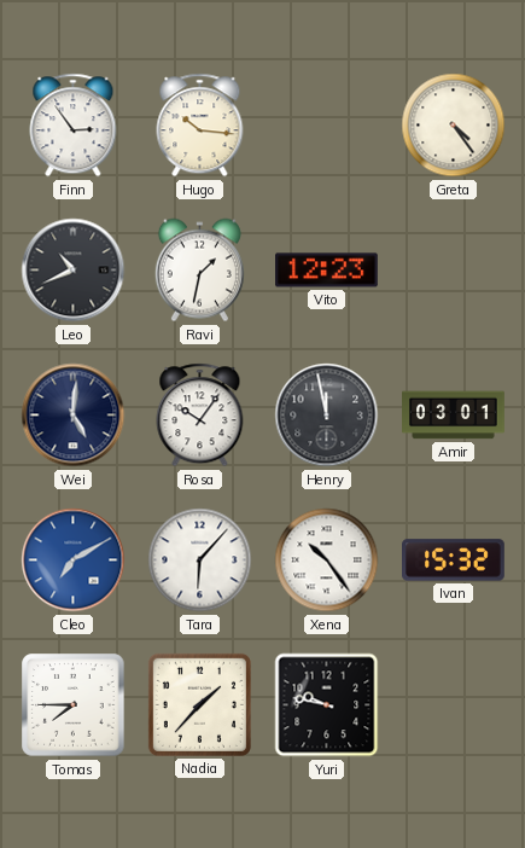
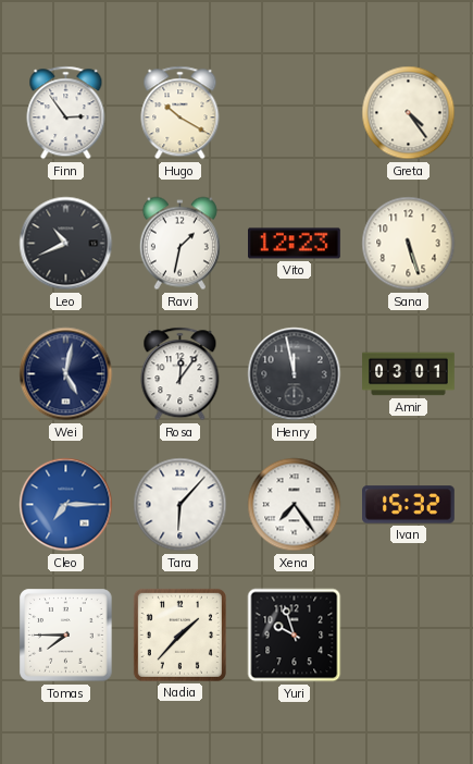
Hugo: 10:16 -> 10:20 (181, 113)
Sana: none -> 5:27 (409, 244)
Wei: 5:01 -> 5:02 (66, 374)
Rosa: 10:06 -> 12:06 (181, 374)
Cleo: 7:10 -> 7:15 (66, 505)
Xena: 10:24 -> 7:24 (295, 505)
Yuri: 9:47 -> 9:57 (295, 636)
